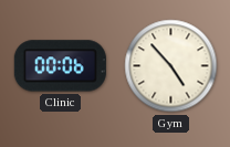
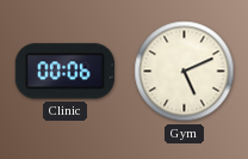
Gym: 4:53 -> 5:11 (185, 72)
